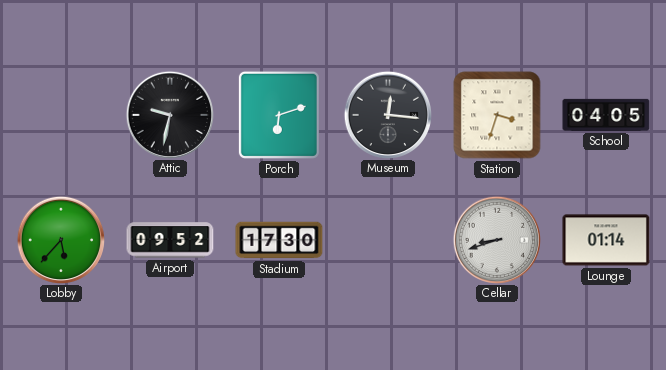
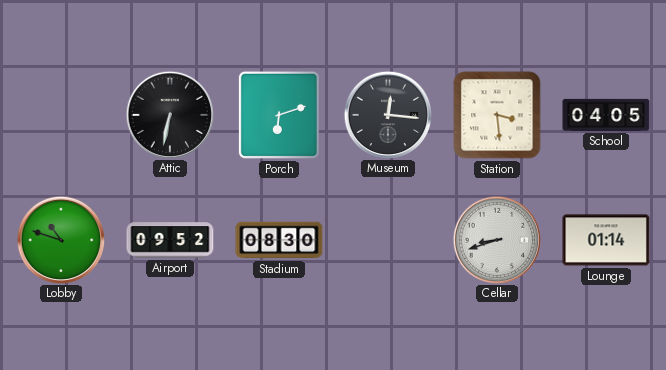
Attic: 9:32 -> 6:32 (169, 114)
Station: 3:33 -> 3:29 (497, 115)
Lobby: 5:37 -> 10:48 (60, 239)
Stadium: 17:30 -> 08:30 (279, 240)
